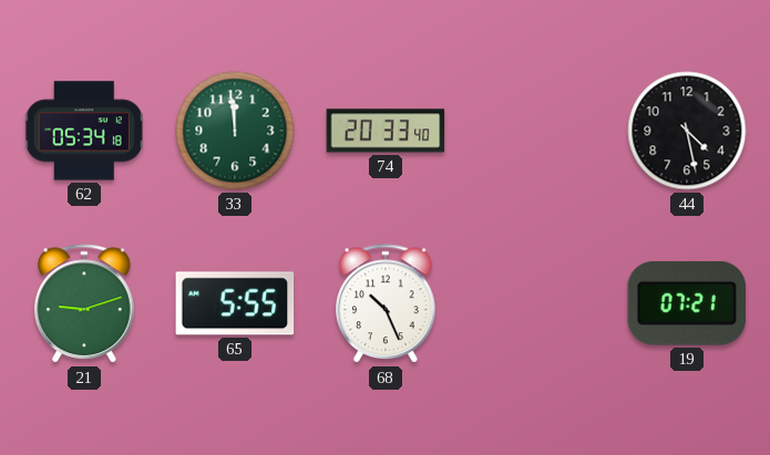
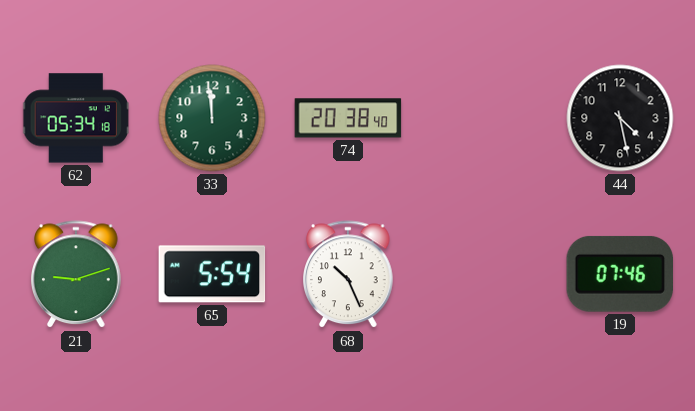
74: 20:33 -> 20:38 (348, 118)
65: 5:55 -> 5:54 (212, 274)
19: 07:21 -> 07:46 (619, 274)
